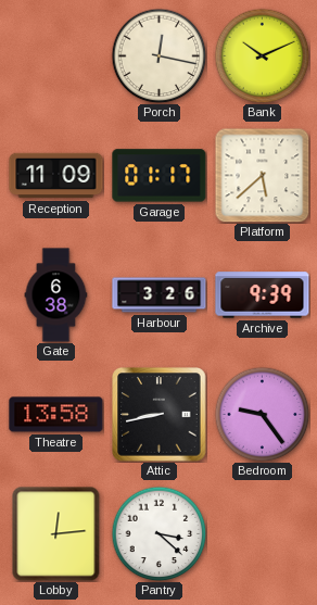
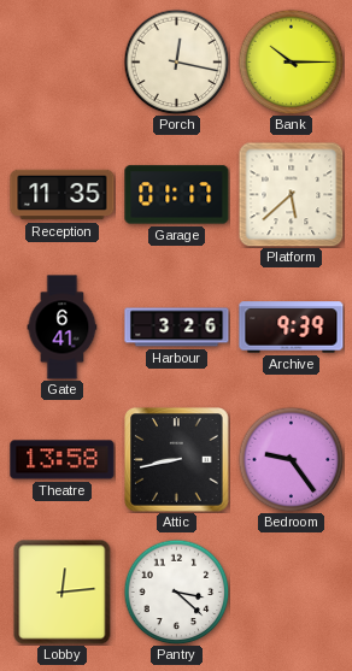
Bank: 10:11 -> 10:15 (291, 61)
Reception: 11:09 -> 11:35 (63, 195)
Gate: 6:38 -> 6:41 (63, 328)
